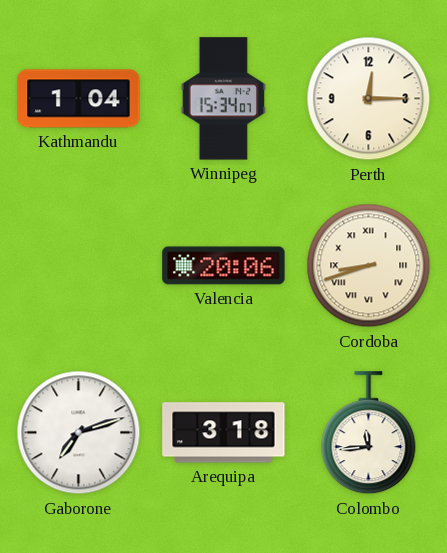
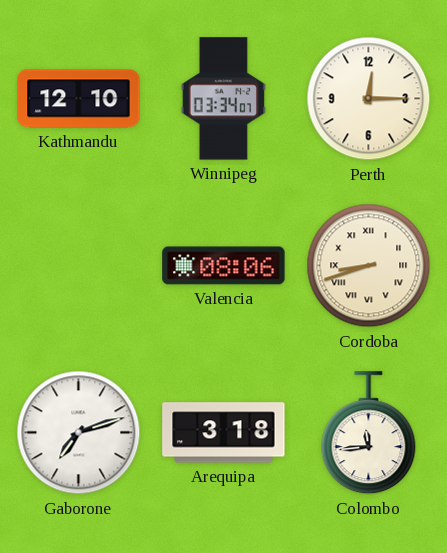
Kathmandu: 1:04 -> 12:10 (79, 99)
Winnipeg: 15:34 -> 03:34 (223, 99)
Valencia: 20:06 -> 08:06 (224, 266)
